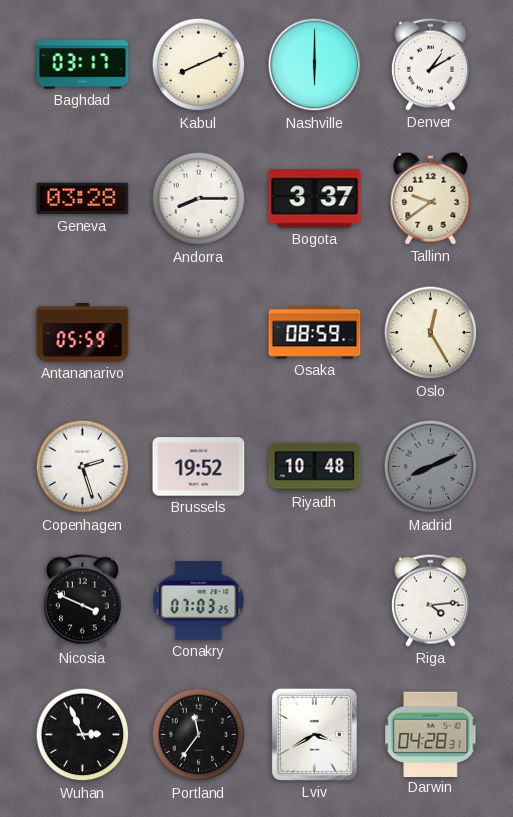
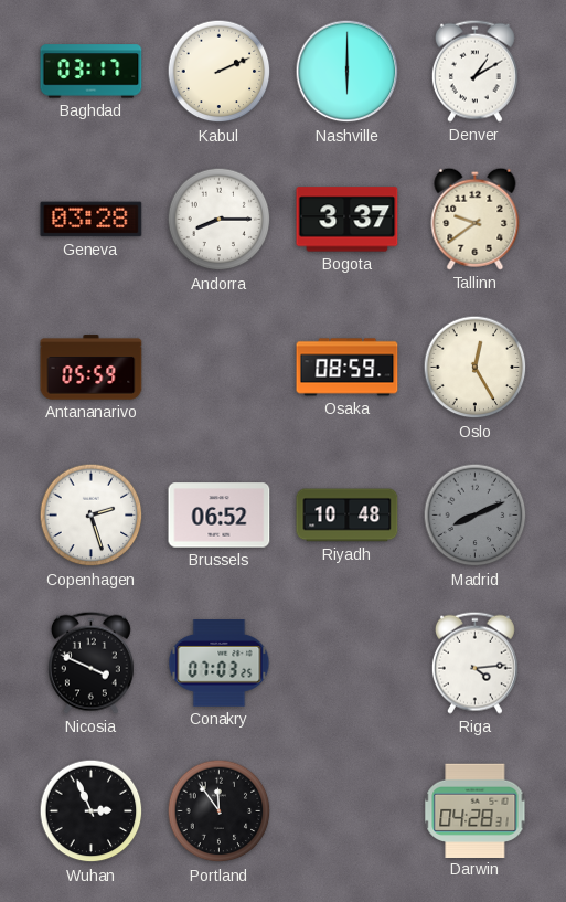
Kabul: 8:11 -> 2:11 (220, 72)
Brussels: 19:52 -> 06:52 (220, 516)
Portland: 11:36 -> 11:54 (220, 811)
Lviv: 3:40 -> none (314, 734)
